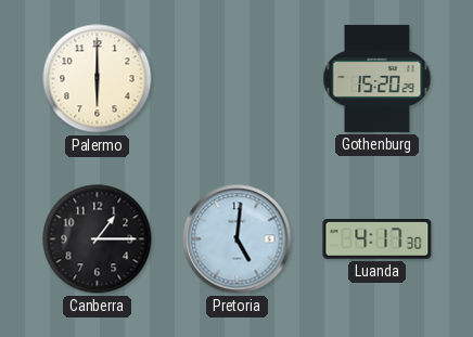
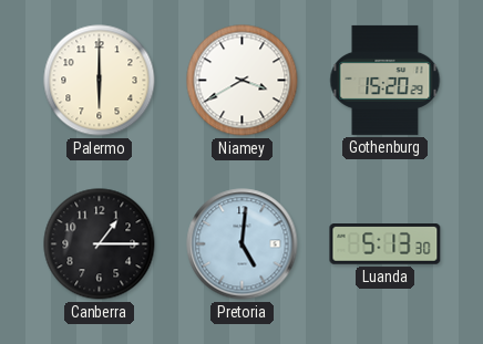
Niamey: none -> 3:40 (243, 81)
Luanda: 4:17 -> 5:13 (386, 244)
